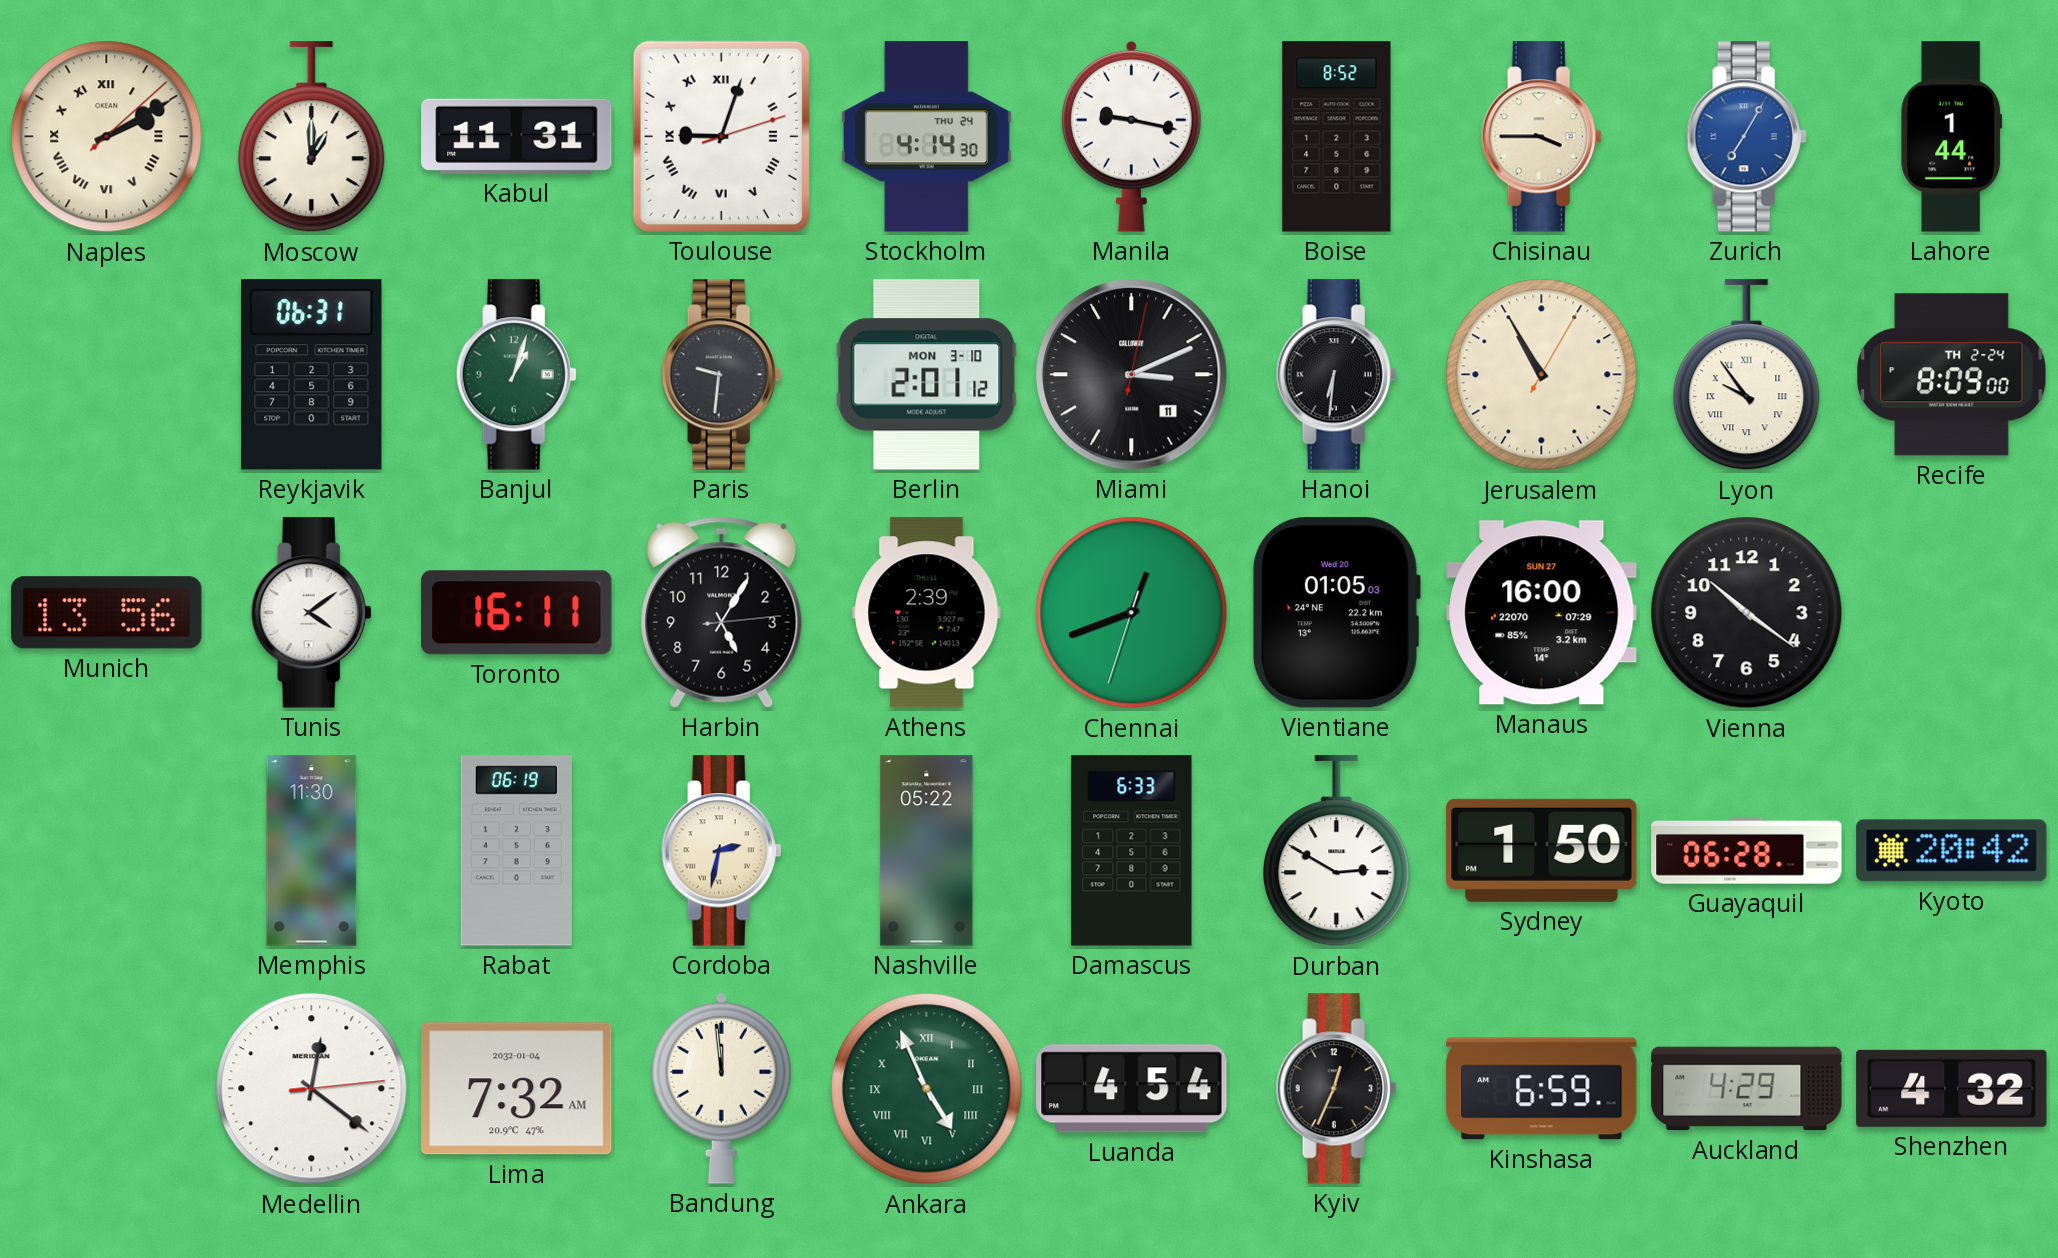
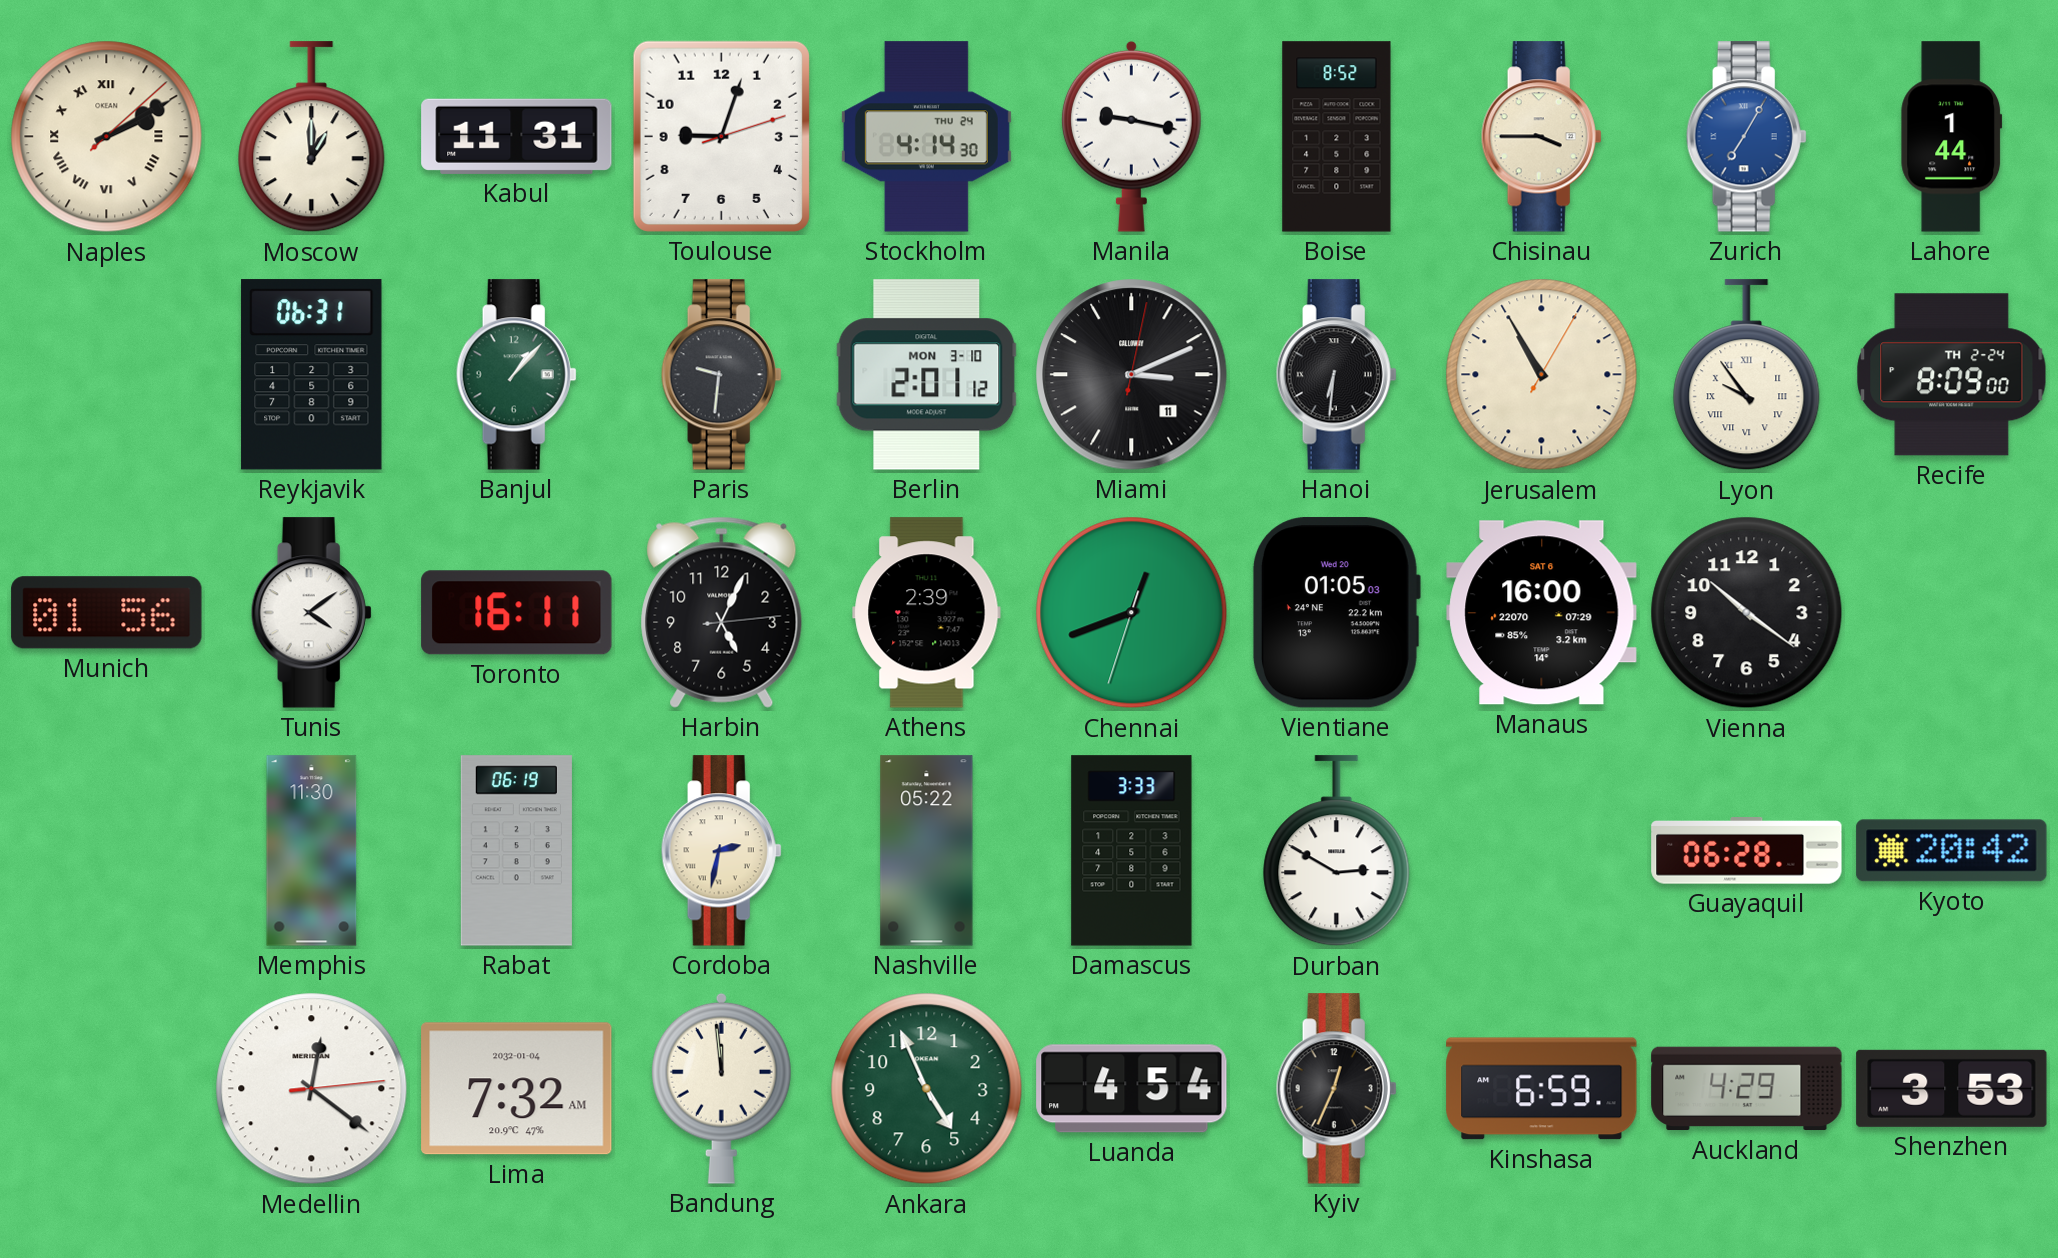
Toulouse numerals: Roman -> Arabic (721, 136)
Banjul: 1:03 -> 1:07 (516, 375)
Munich: 13:56 -> 01:56 (107, 613)
Harbin: 5:05 -> 5:04 (722, 612)
Manaus date: SUN 27 -> SAT 6 (1542, 613)
Damascus: 6:33 -> 3:33 (1132, 851)
Sydney: 1:50 -> none (1542, 850)
Ankara numerals: Roman -> Arabic (927, 1089)
Shenzhen: 4:32 -> 3:53 (1952, 1088)
